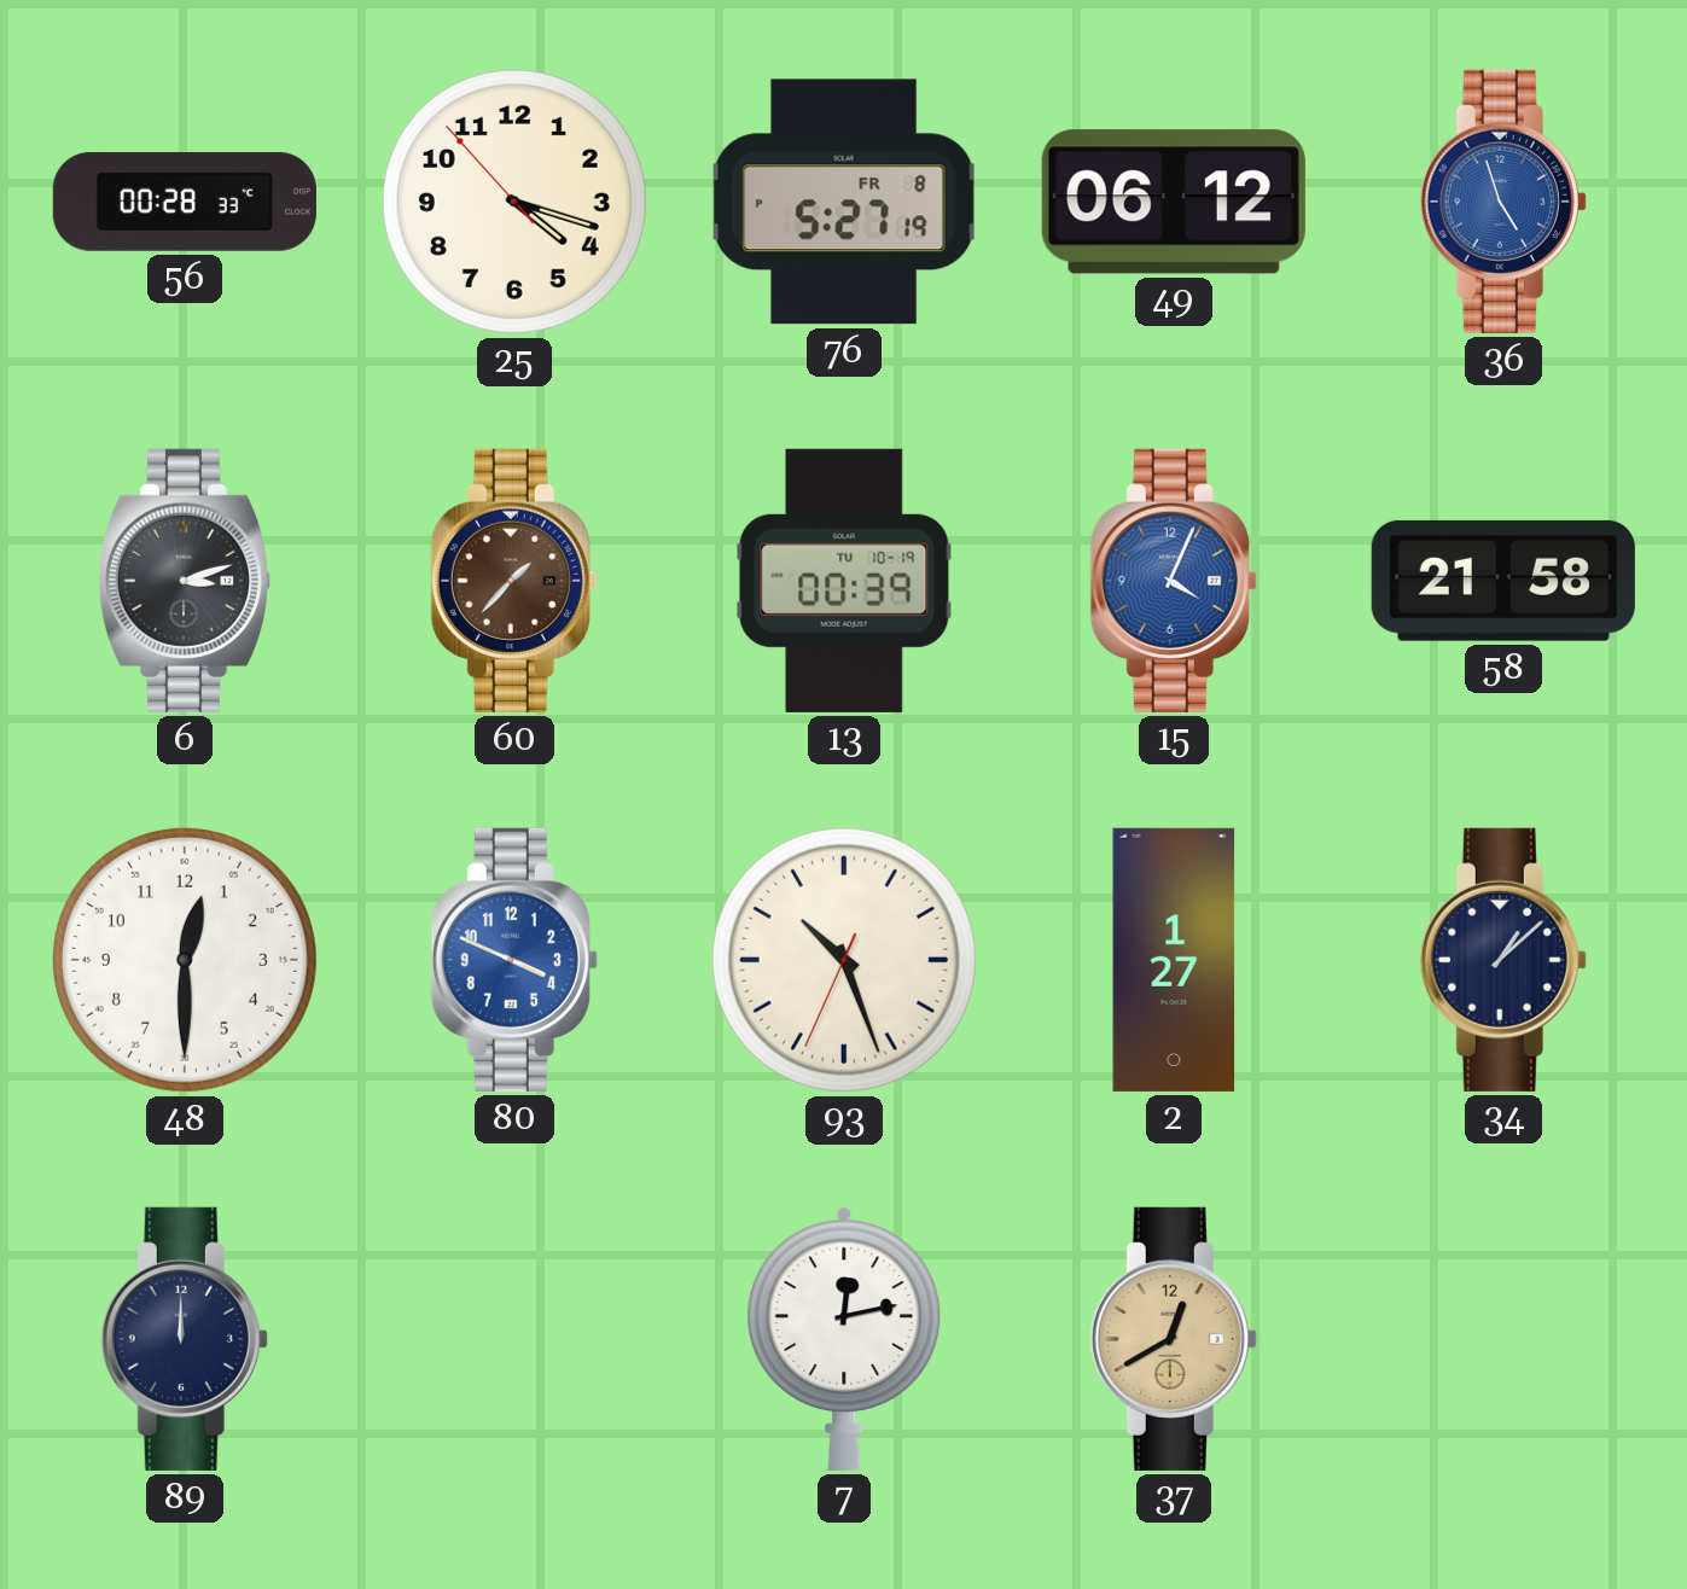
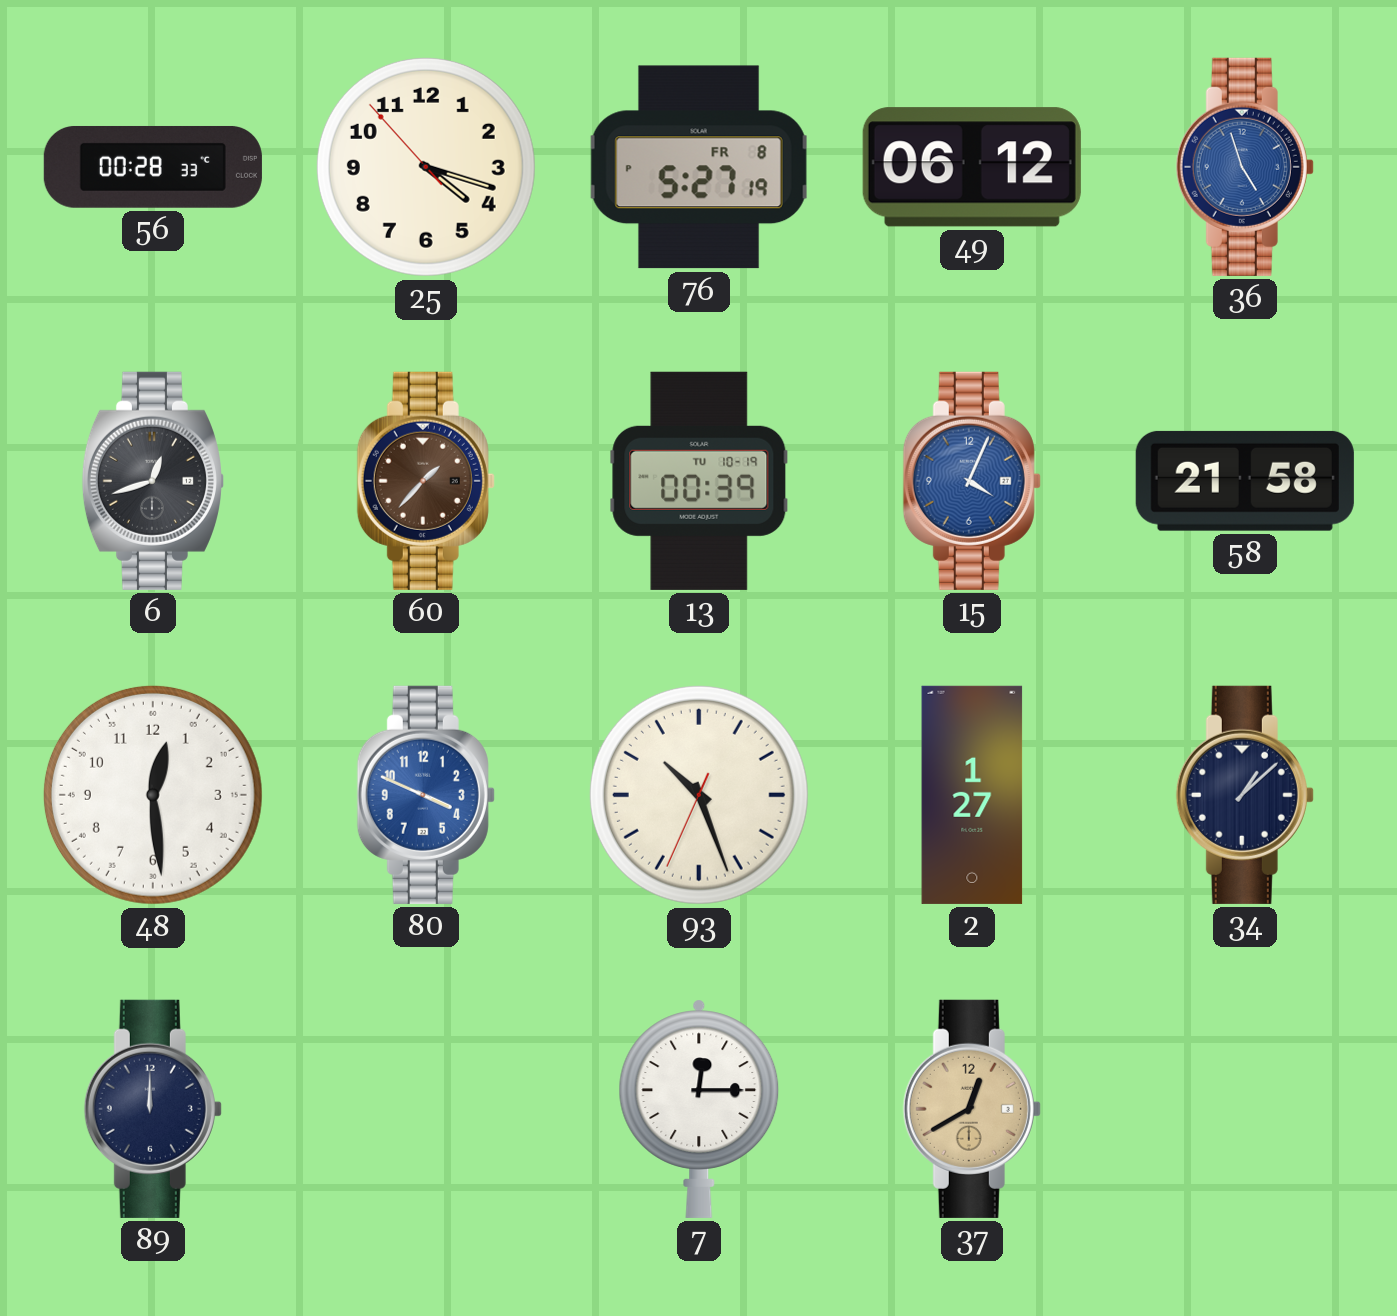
6: 3:12 -> 12:42 (152, 481)
48: 12:30 -> 12:29 (153, 795)
7: 12:13 -> 12:15 (699, 1109)
